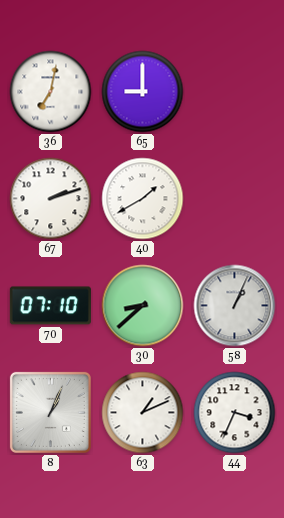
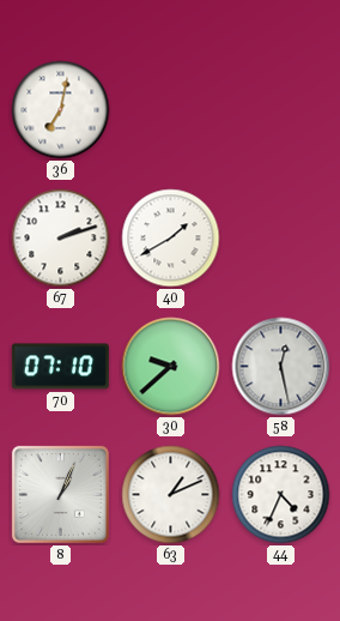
65: 9:00 -> none (143, 92)
30: 8:38 -> 9:38 (171, 367)
58: 1:04 -> 12:28 (281, 367)
44: 3:34 -> 4:34 (281, 495)
